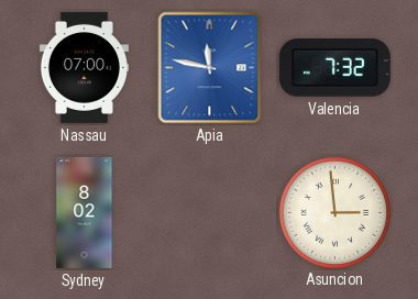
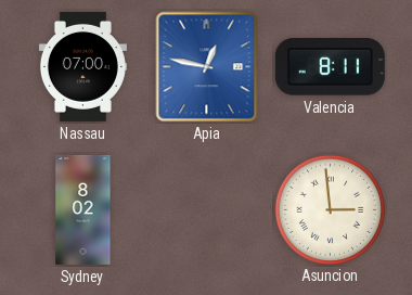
Apia: 11:47 -> 12:47 (207, 67)
Valencia: 7:32 -> 8:11 (330, 67)
